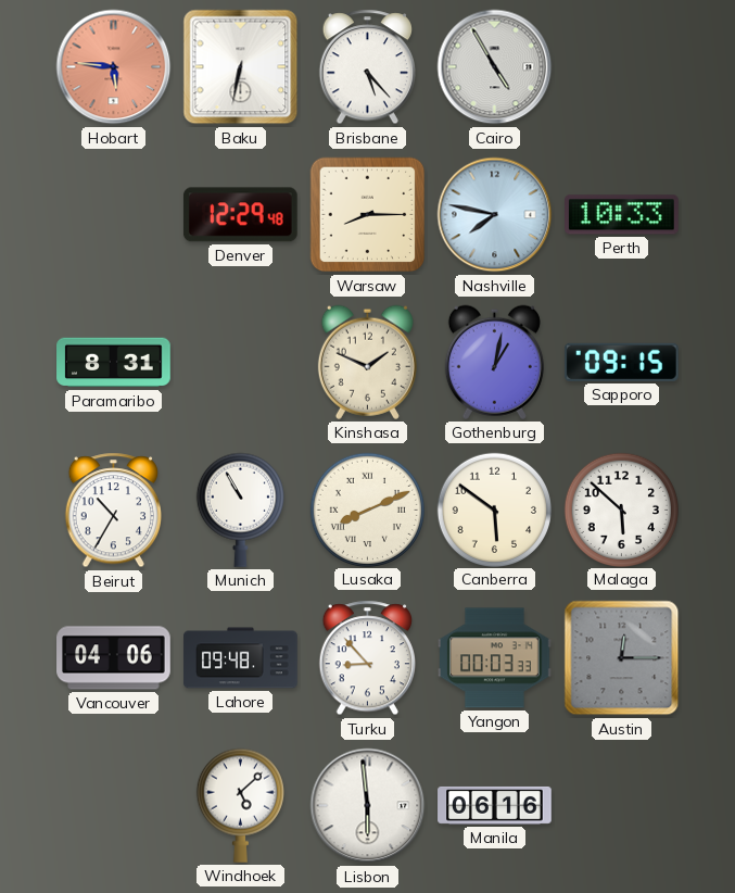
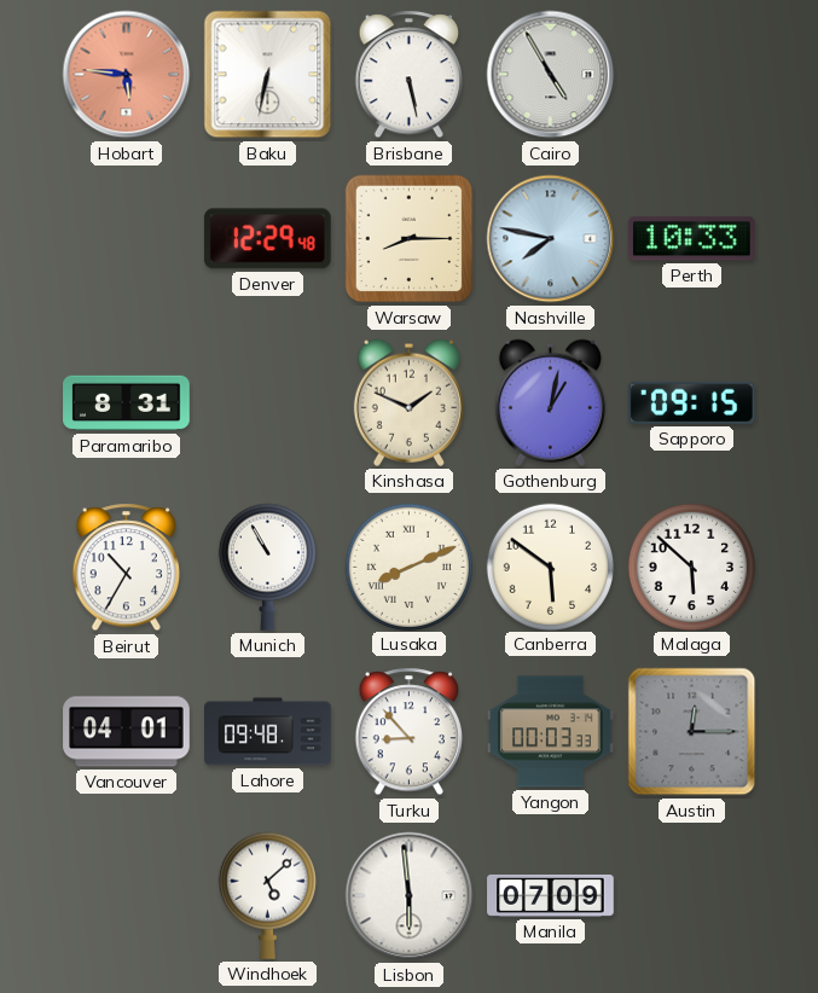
Brisbane: 5:23 -> 5:28 (408, 75)
Vancouver: 04:06 -> 04:01 (127, 732)
Manila: 06:16 -> 07:09 (551, 895)
